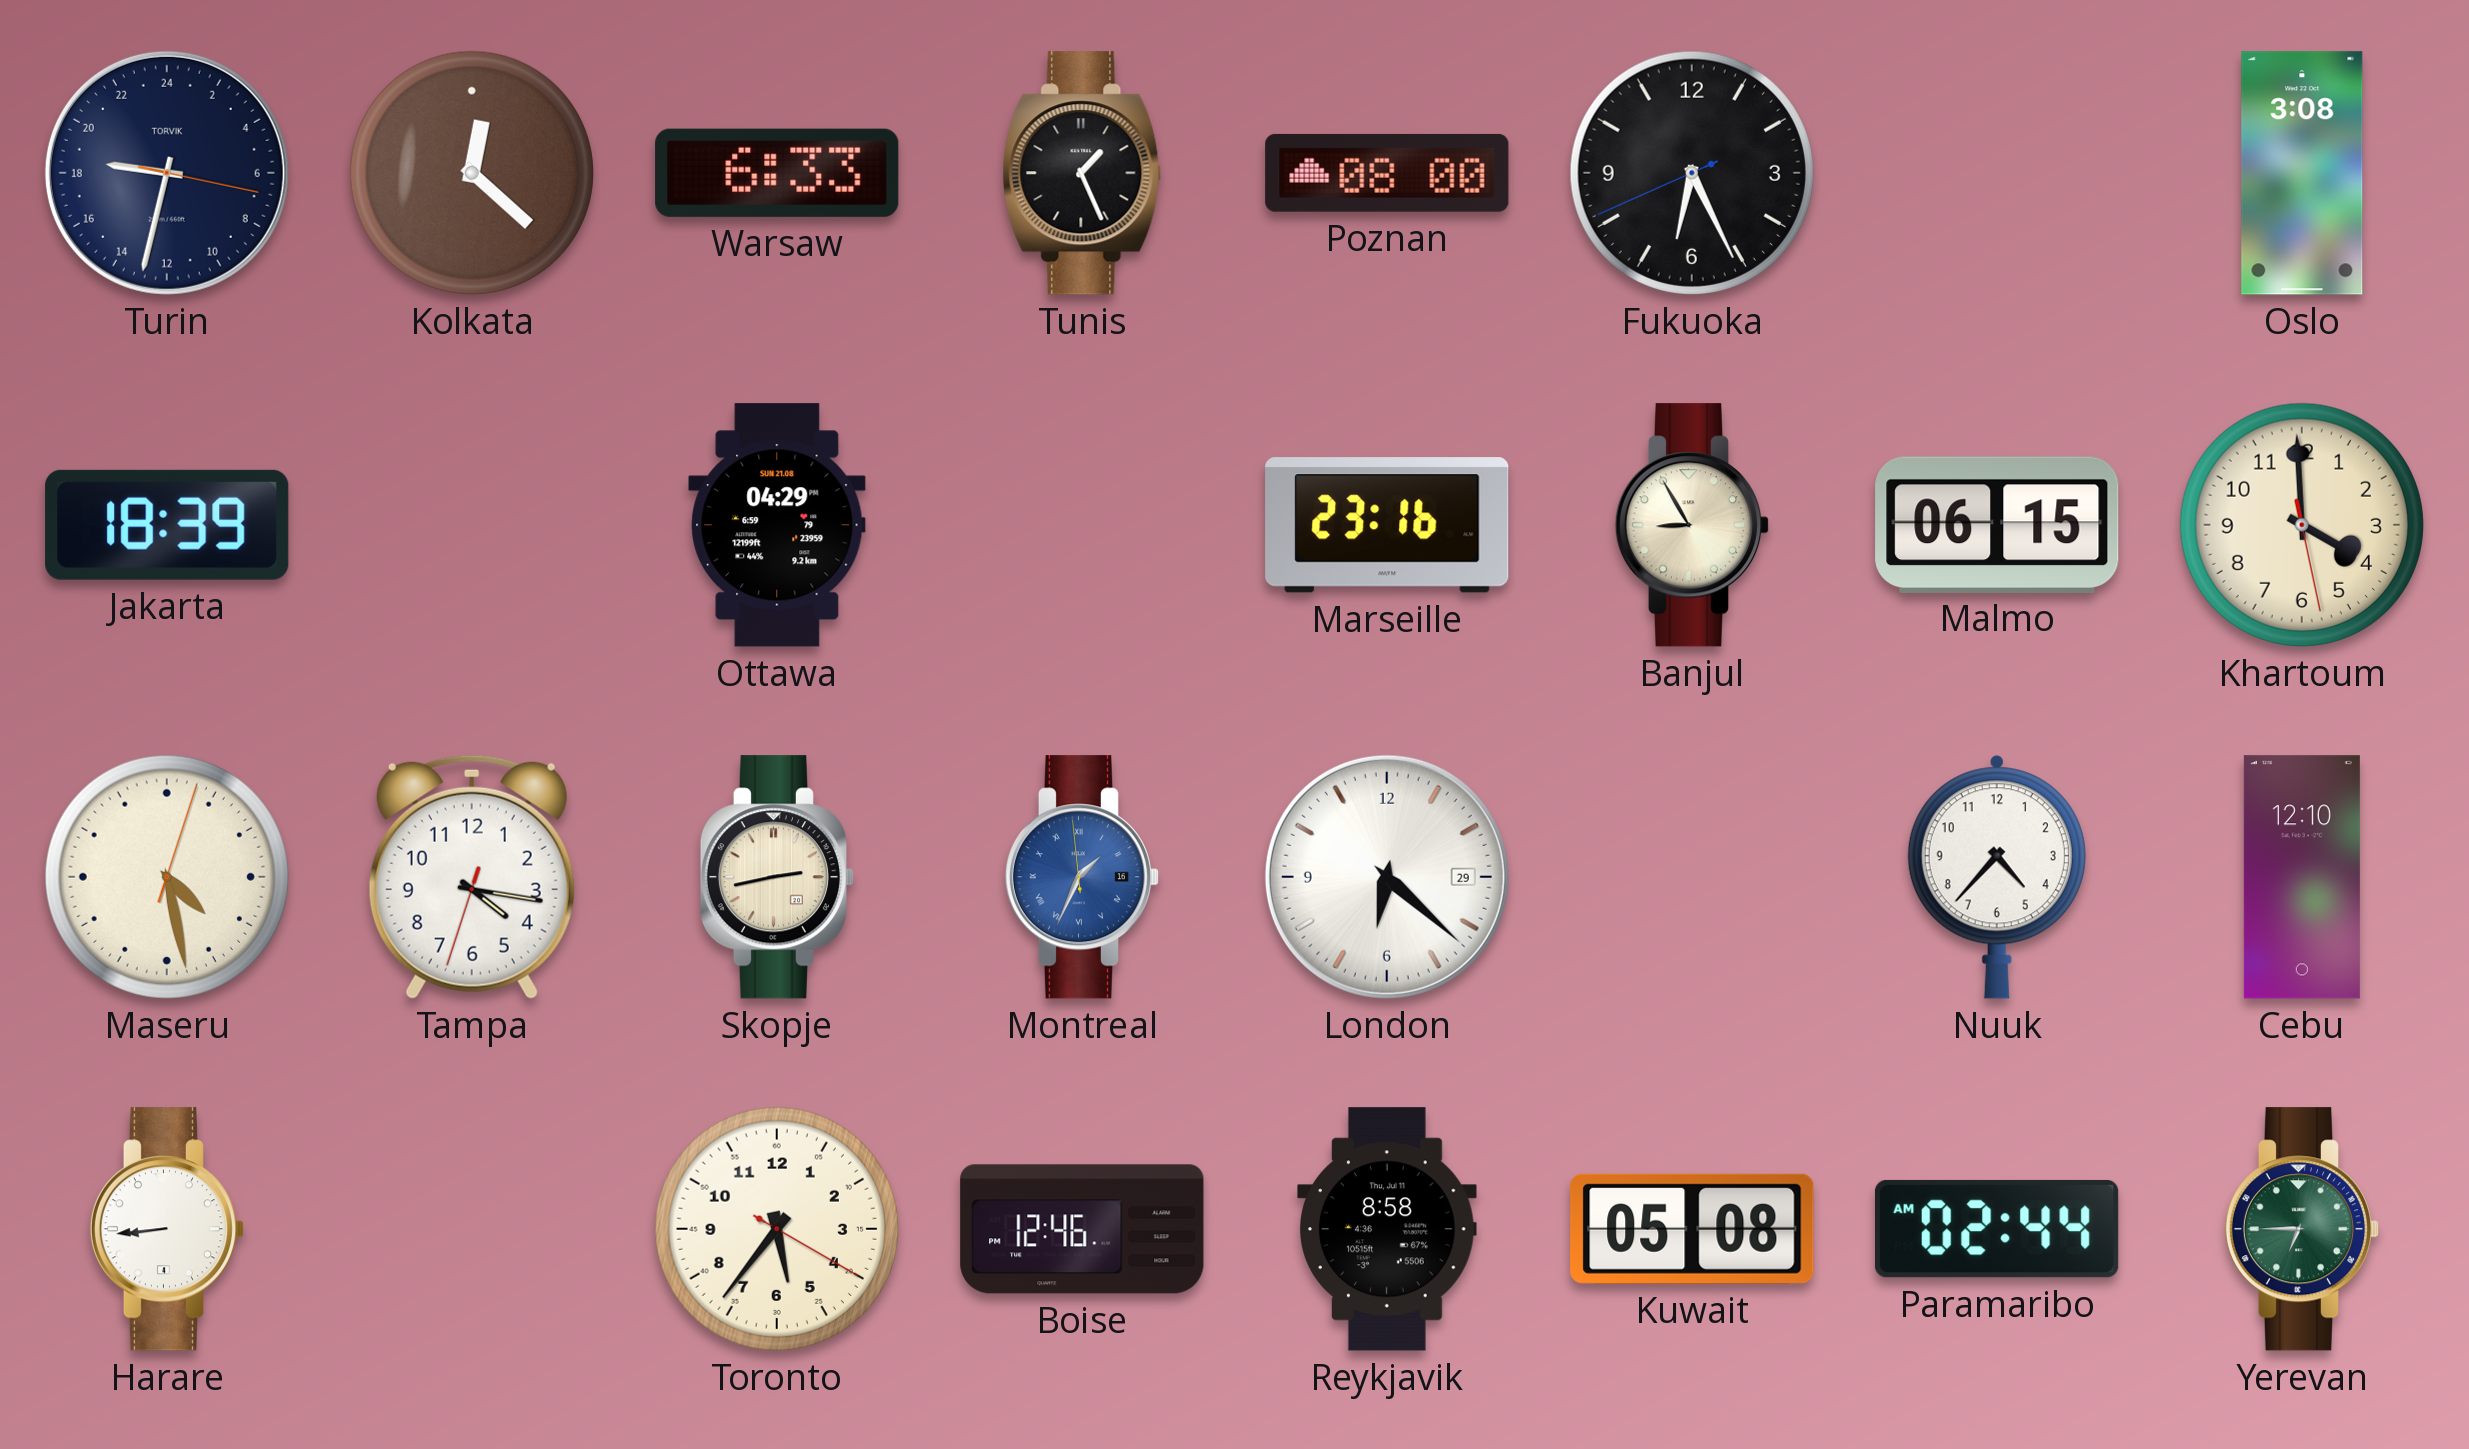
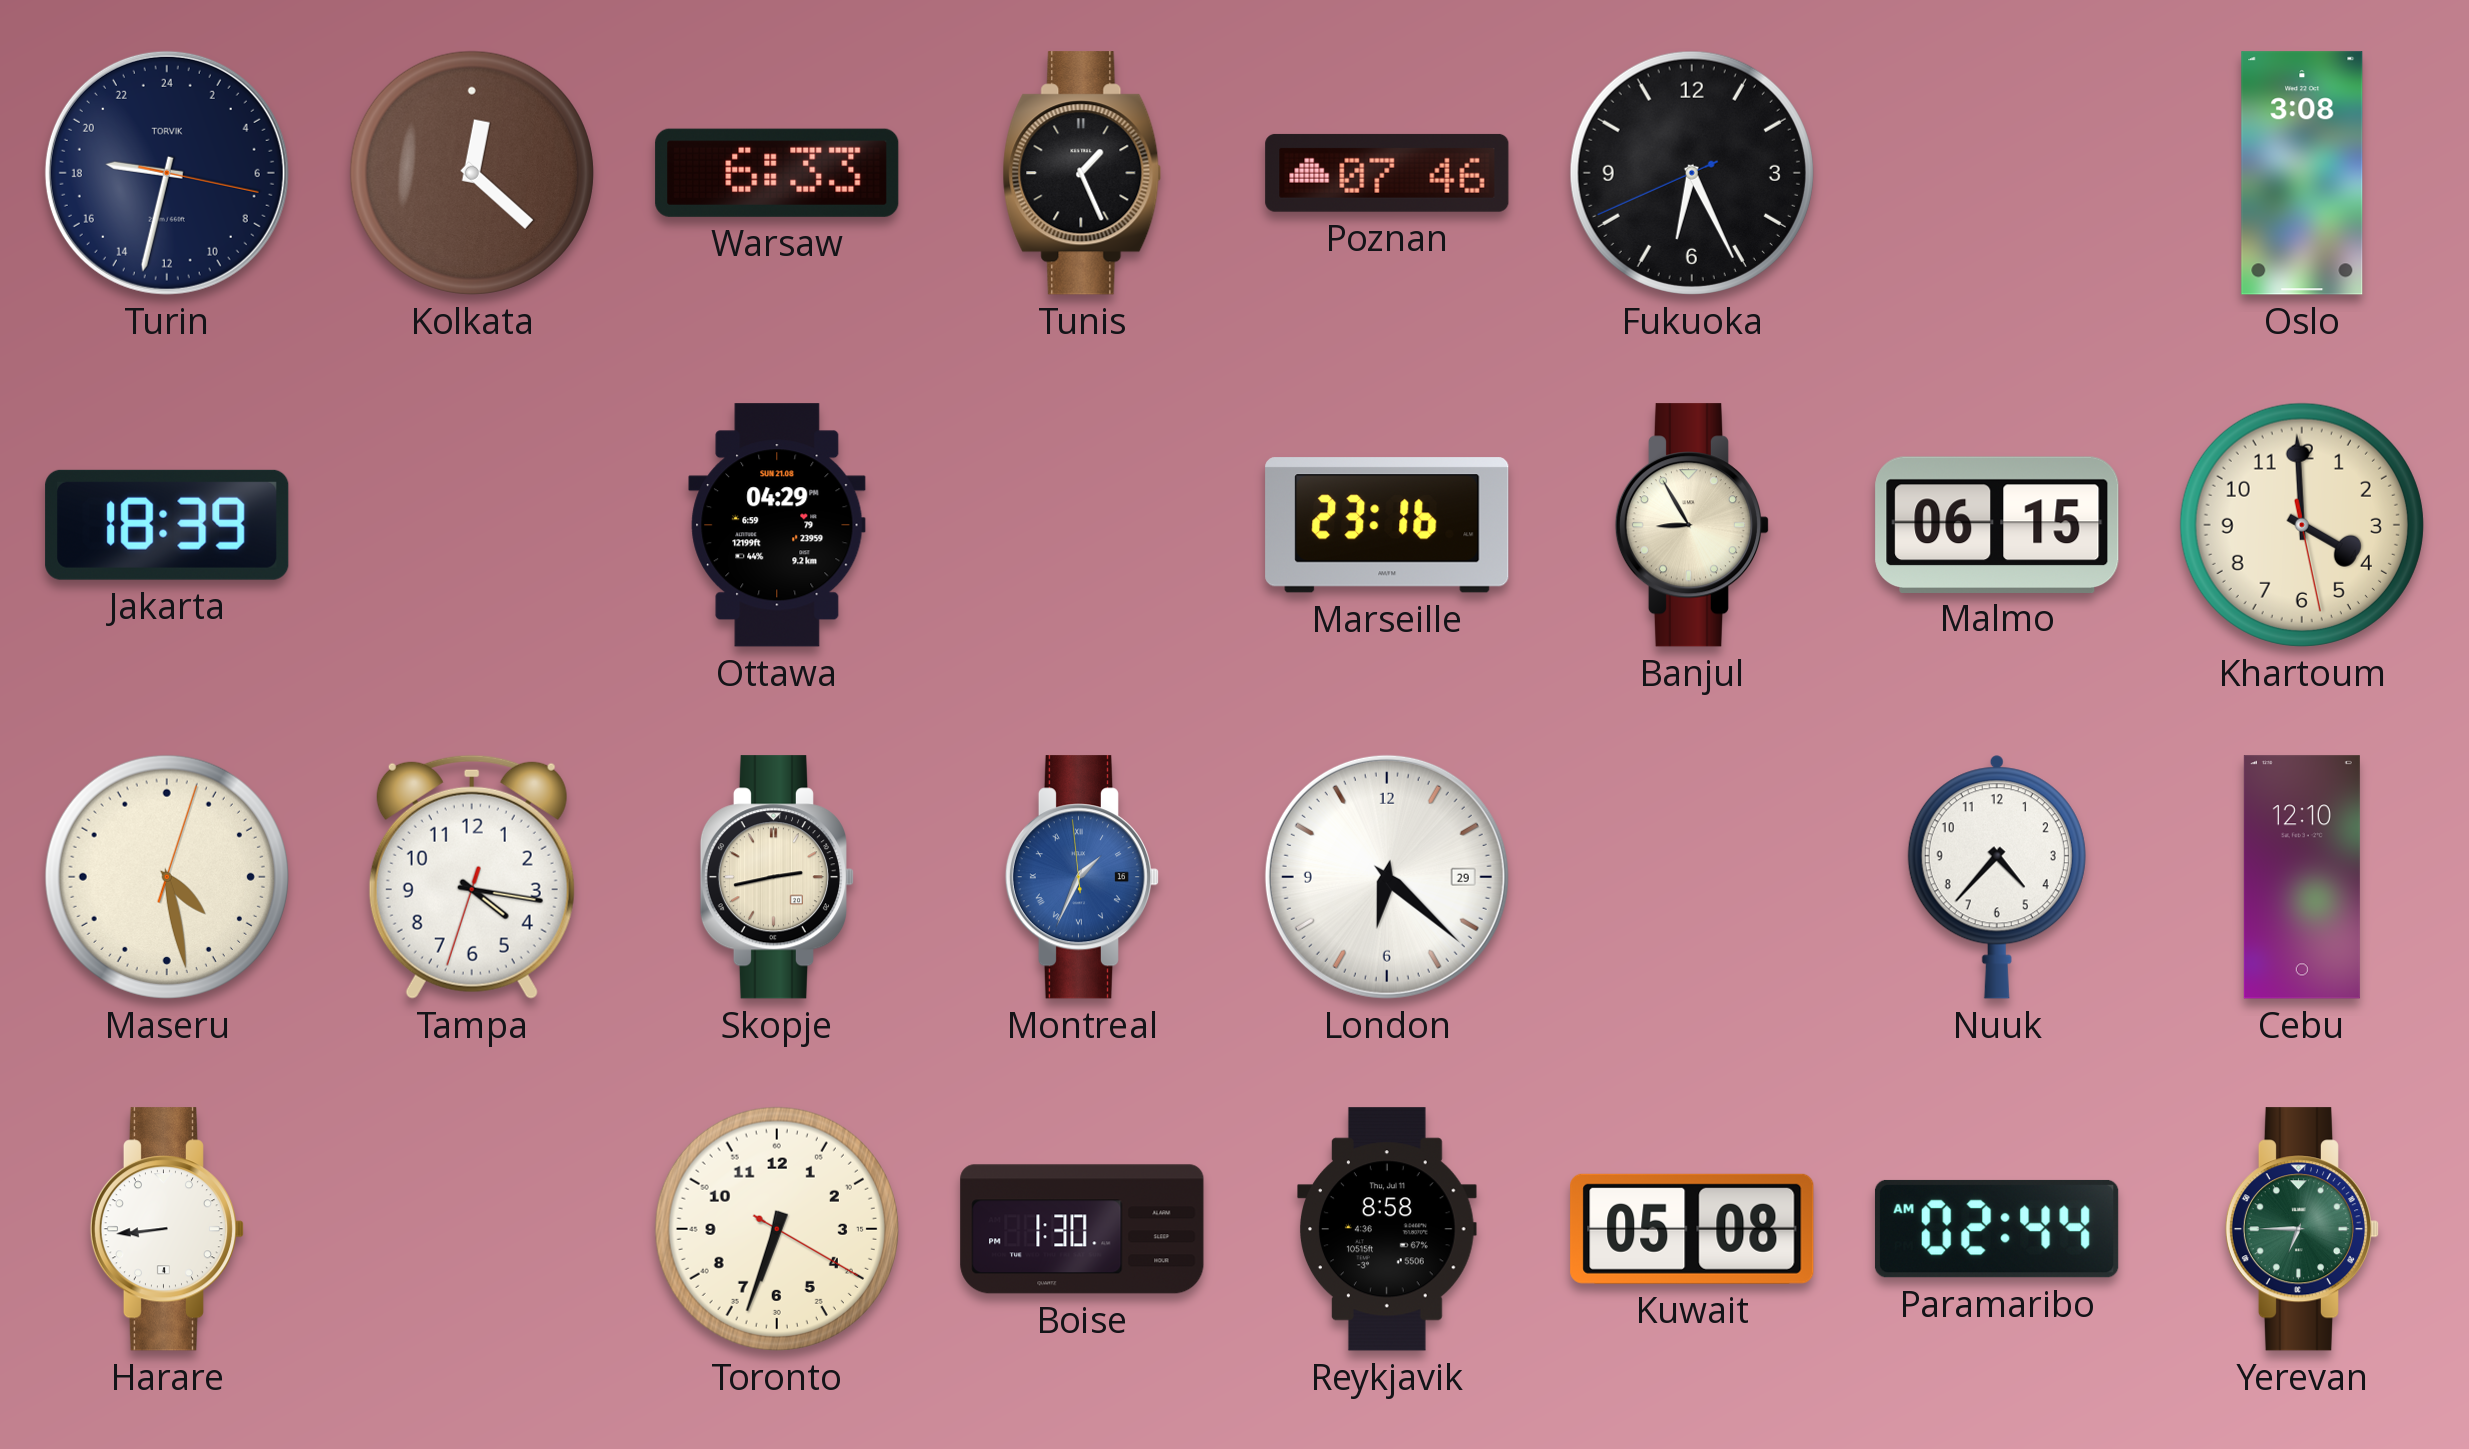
Poznan: 08:00 -> 07:46 (1387, 173)
Toronto: 5:36 -> 6:33 (777, 1229)
Boise: 12:46 -> 1:30 (1082, 1229)
